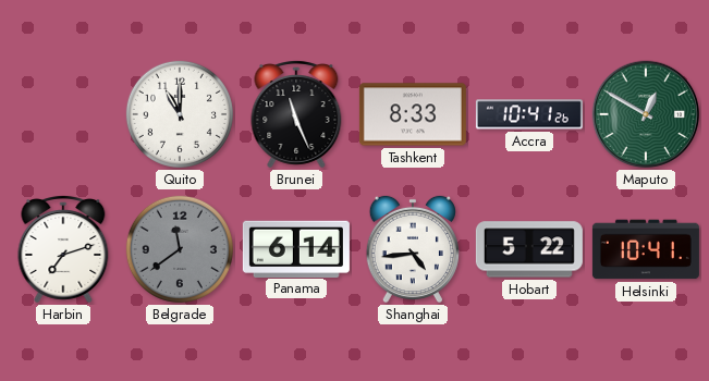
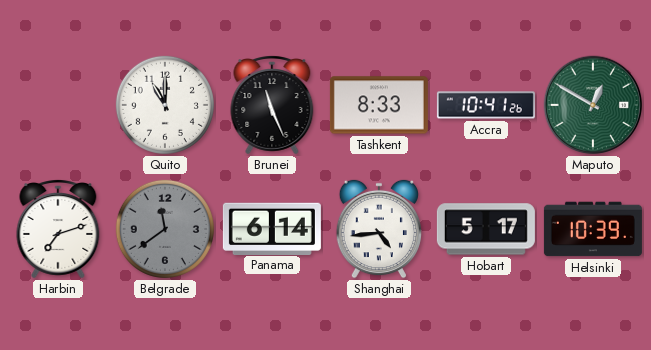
Hobart: 5:22 -> 5:17 (486, 229)
Helsinki: 10:41 -> 10:39 (593, 229)
